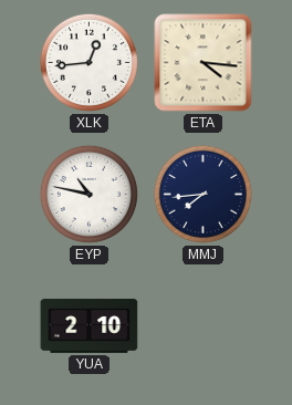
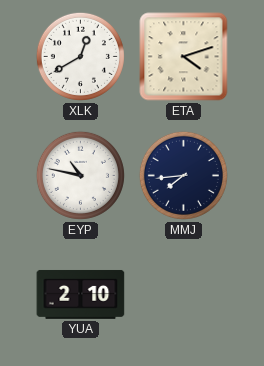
XLK: 12:44 -> 12:40 (80, 56)
ETA: 4:16 -> 4:12 (184, 57)
